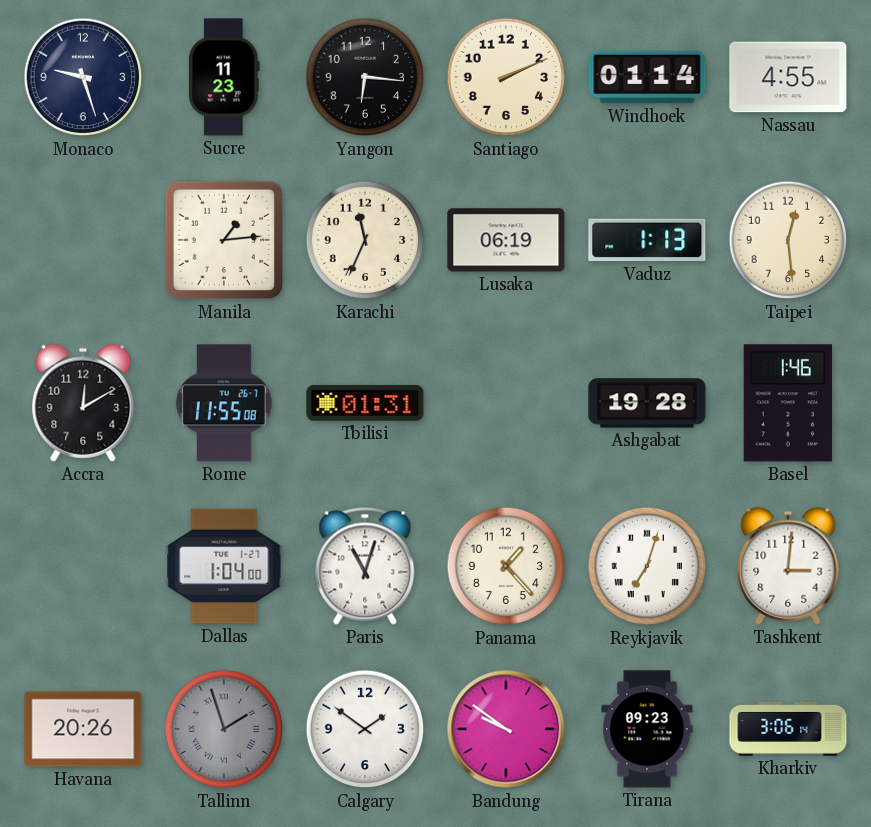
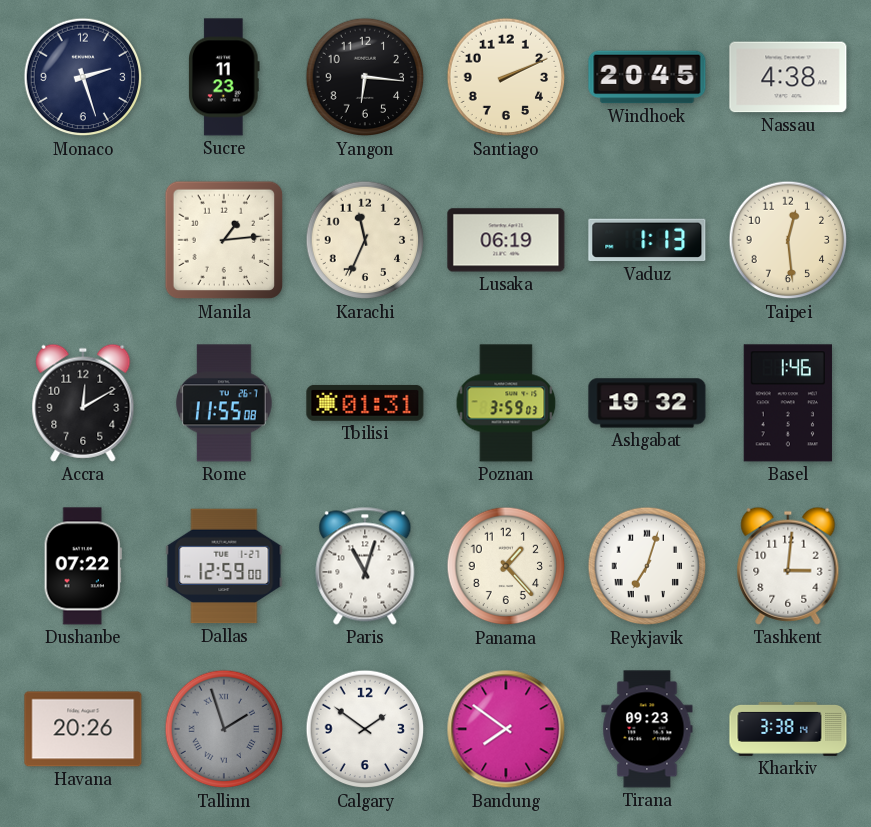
Monaco: 9:27 -> 2:27 (83, 77)
Windhoek: 01:14 -> 20:45 (647, 77)
Nassau: 4:55 -> 4:38 (788, 77)
Poznan: none -> 3:59 (506, 403)
Ashgabat: 19:28 -> 19:32 (647, 403)
Dushanbe: none -> 07:22 (83, 566)
Dallas: 1:04 -> 12:59 (224, 566)
Bandung: 9:51 -> 7:51 (506, 729)
Kharkiv: 3:06 -> 3:38 (788, 729)
